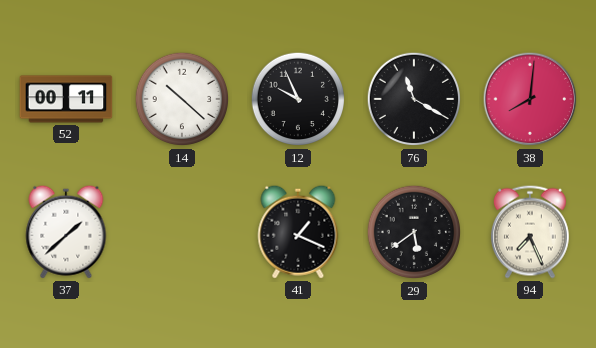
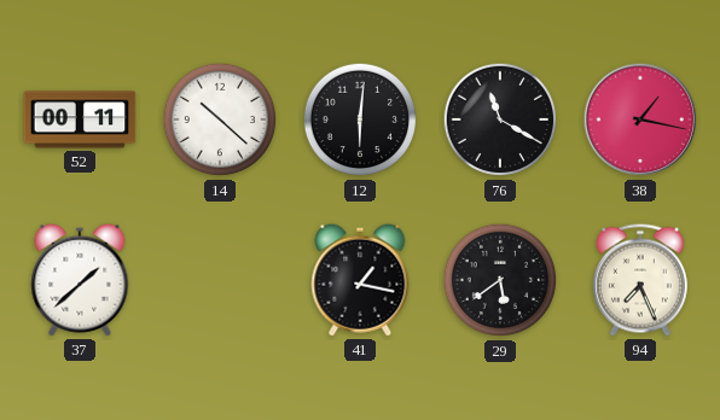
12: 9:56 -> 6:01 (360, 119)
38: 8:01 -> 1:17 (640, 119)
41: 1:19 -> 1:17 (360, 280)
